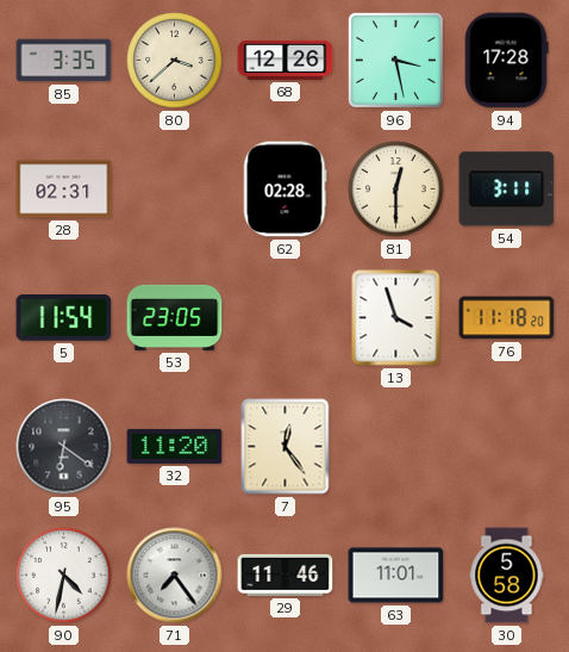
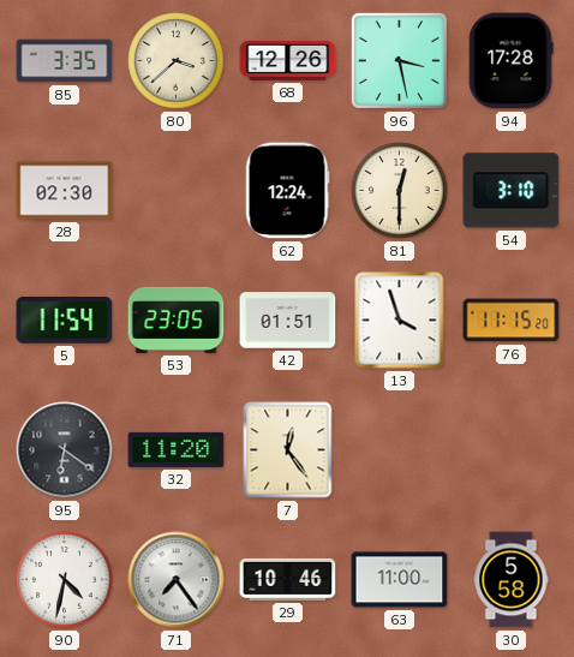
28: 02:31 -> 02:30 (65, 191)
62: 02:28 -> 12:24 (287, 191)
54: 3:11 -> 3:10 (512, 191)
42: none -> 01:51 (288, 321)
76: 11:18 -> 11:15 (512, 321)
29: 11:46 -> 10:46 (288, 579)
63: 11:01 -> 11:00 (400, 580)
